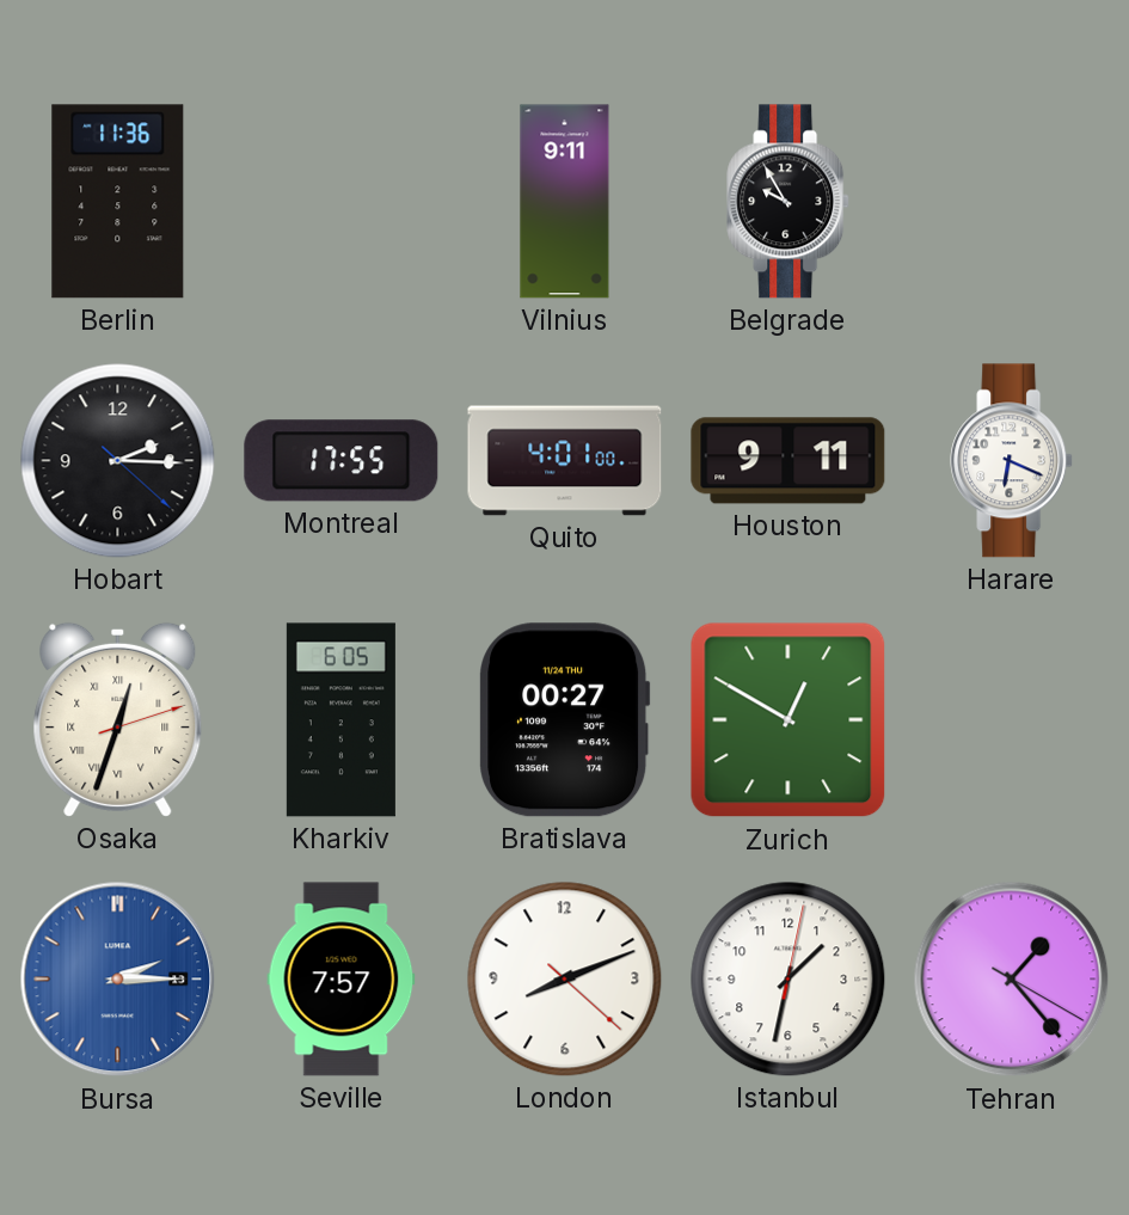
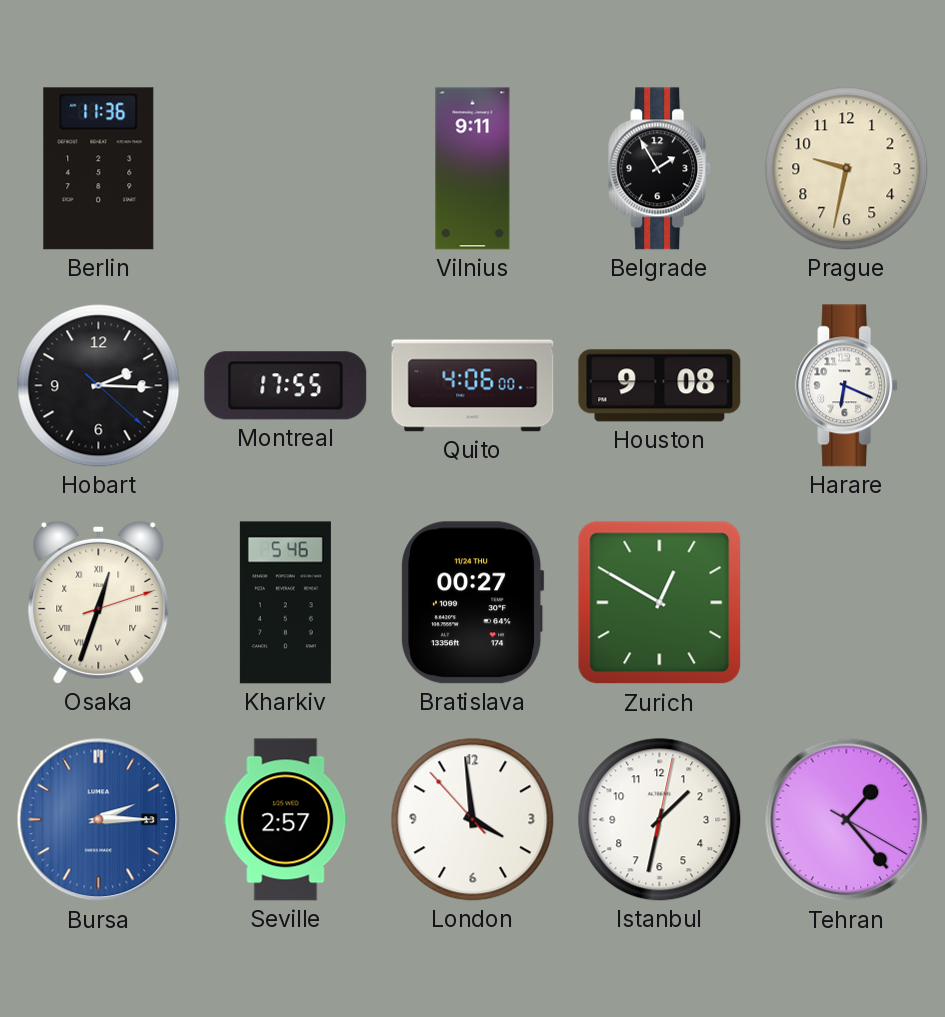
Belgrade: 9:55 -> 1:55 (660, 169)
Prague: none -> 9:32 (847, 169)
Quito: 4:01 -> 4:06 (473, 386)
Houston: 9:11 -> 9:08 (660, 386)
Kharkiv: 6:05 -> 5:46 (285, 603)
Seville: 7:57 -> 2:57 (286, 820)
London: 8:11 -> 3:58 (473, 820)
